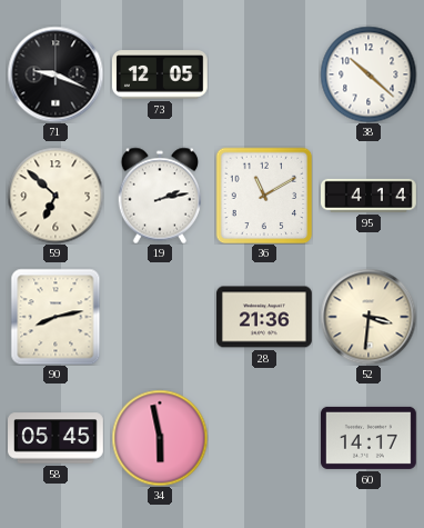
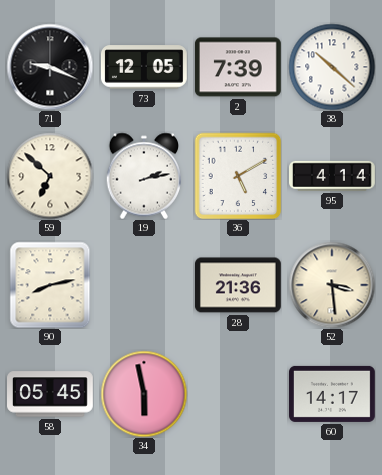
2: none -> 7:39 (238, 67)
36: 11:10 -> 5:10 (238, 176)
52: 3:31 -> 3:29 (332, 285)
